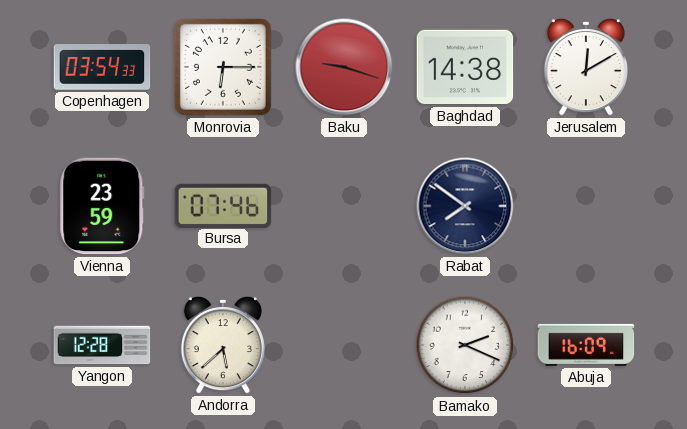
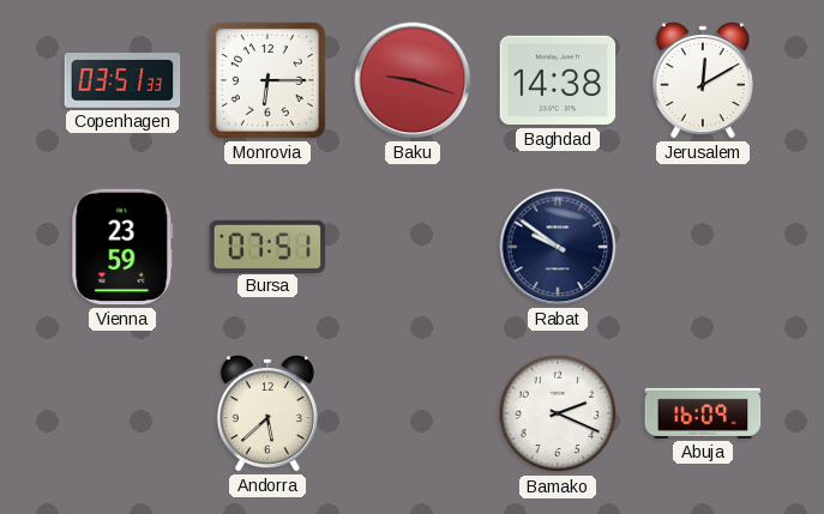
Copenhagen: 03:54 -> 03:51 (122, 80)
Bursa: 07:46 -> 07:51 (267, 246)
Rabat: 7:51 -> 9:51 (558, 247)
Yangon: 12:28 -> none (102, 345)
